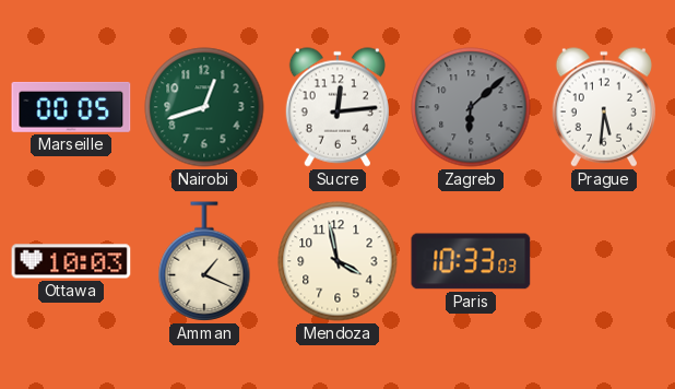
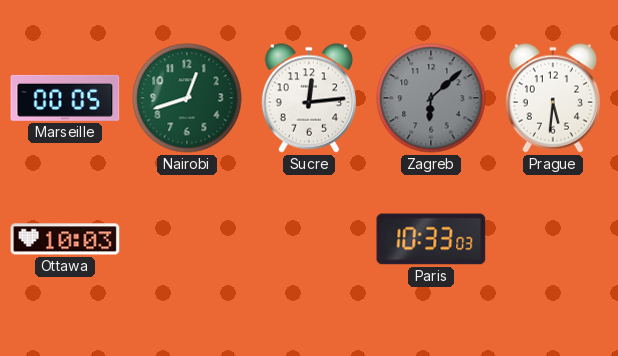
Amman: 1:19 -> none (204, 261)
Mendoza: 3:58 -> none (337, 261)
